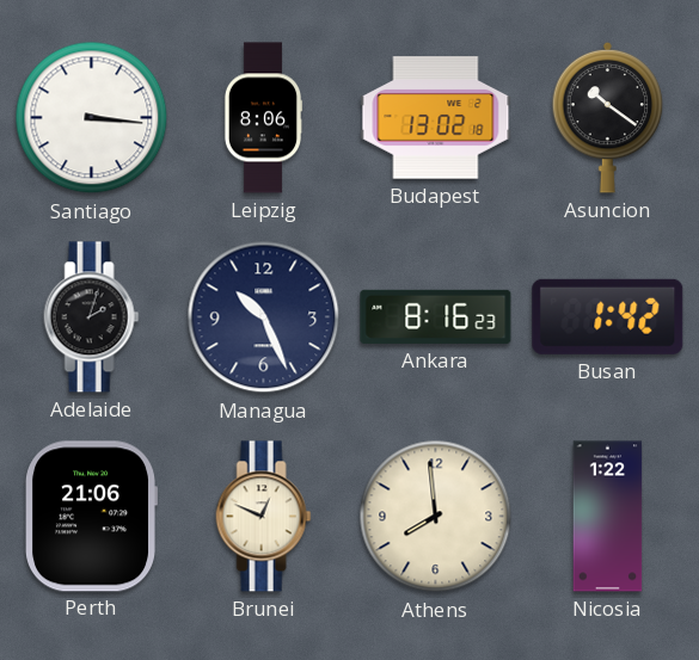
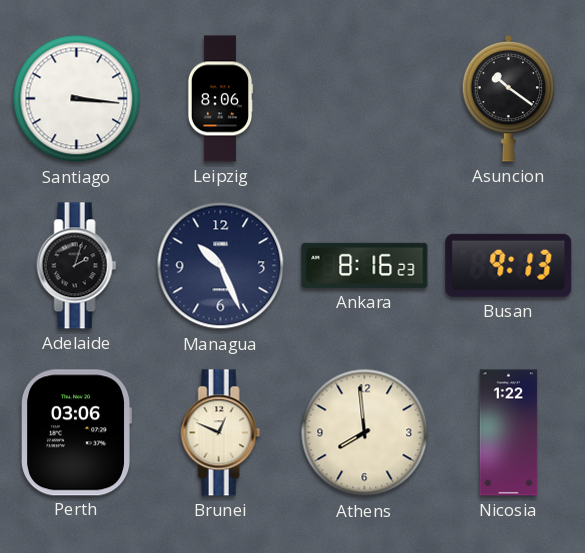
Budapest: 13:02 -> none (436, 118)
Busan: 1:42 -> 9:13 (509, 265)
Perth: 21:06 -> 03:06 (76, 433)
